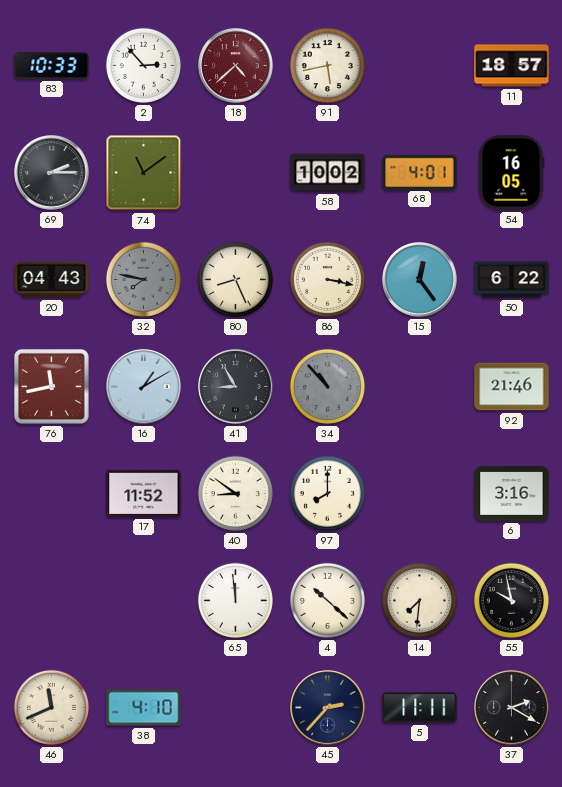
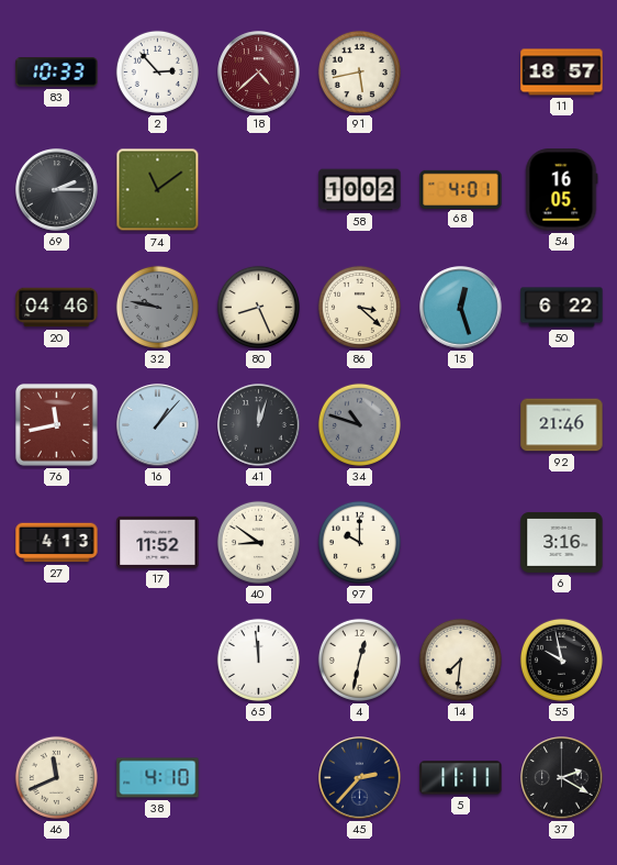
20: 04:43 -> 04:46 (57, 308)
32: 7:47 -> 9:47 (157, 307)
86: 3:17 -> 3:22 (359, 307)
15: 12:24 -> 12:27 (461, 308)
16: 1:10 -> 1:07 (158, 425)
41: 8:55 -> 12:03 (259, 425)
34: 10:53 -> 10:48 (359, 424)
27: none -> 4:13 (57, 543)
97: 8:00 -> 10:00 (359, 542)
4: 10:22 -> 12:32 (359, 659)
